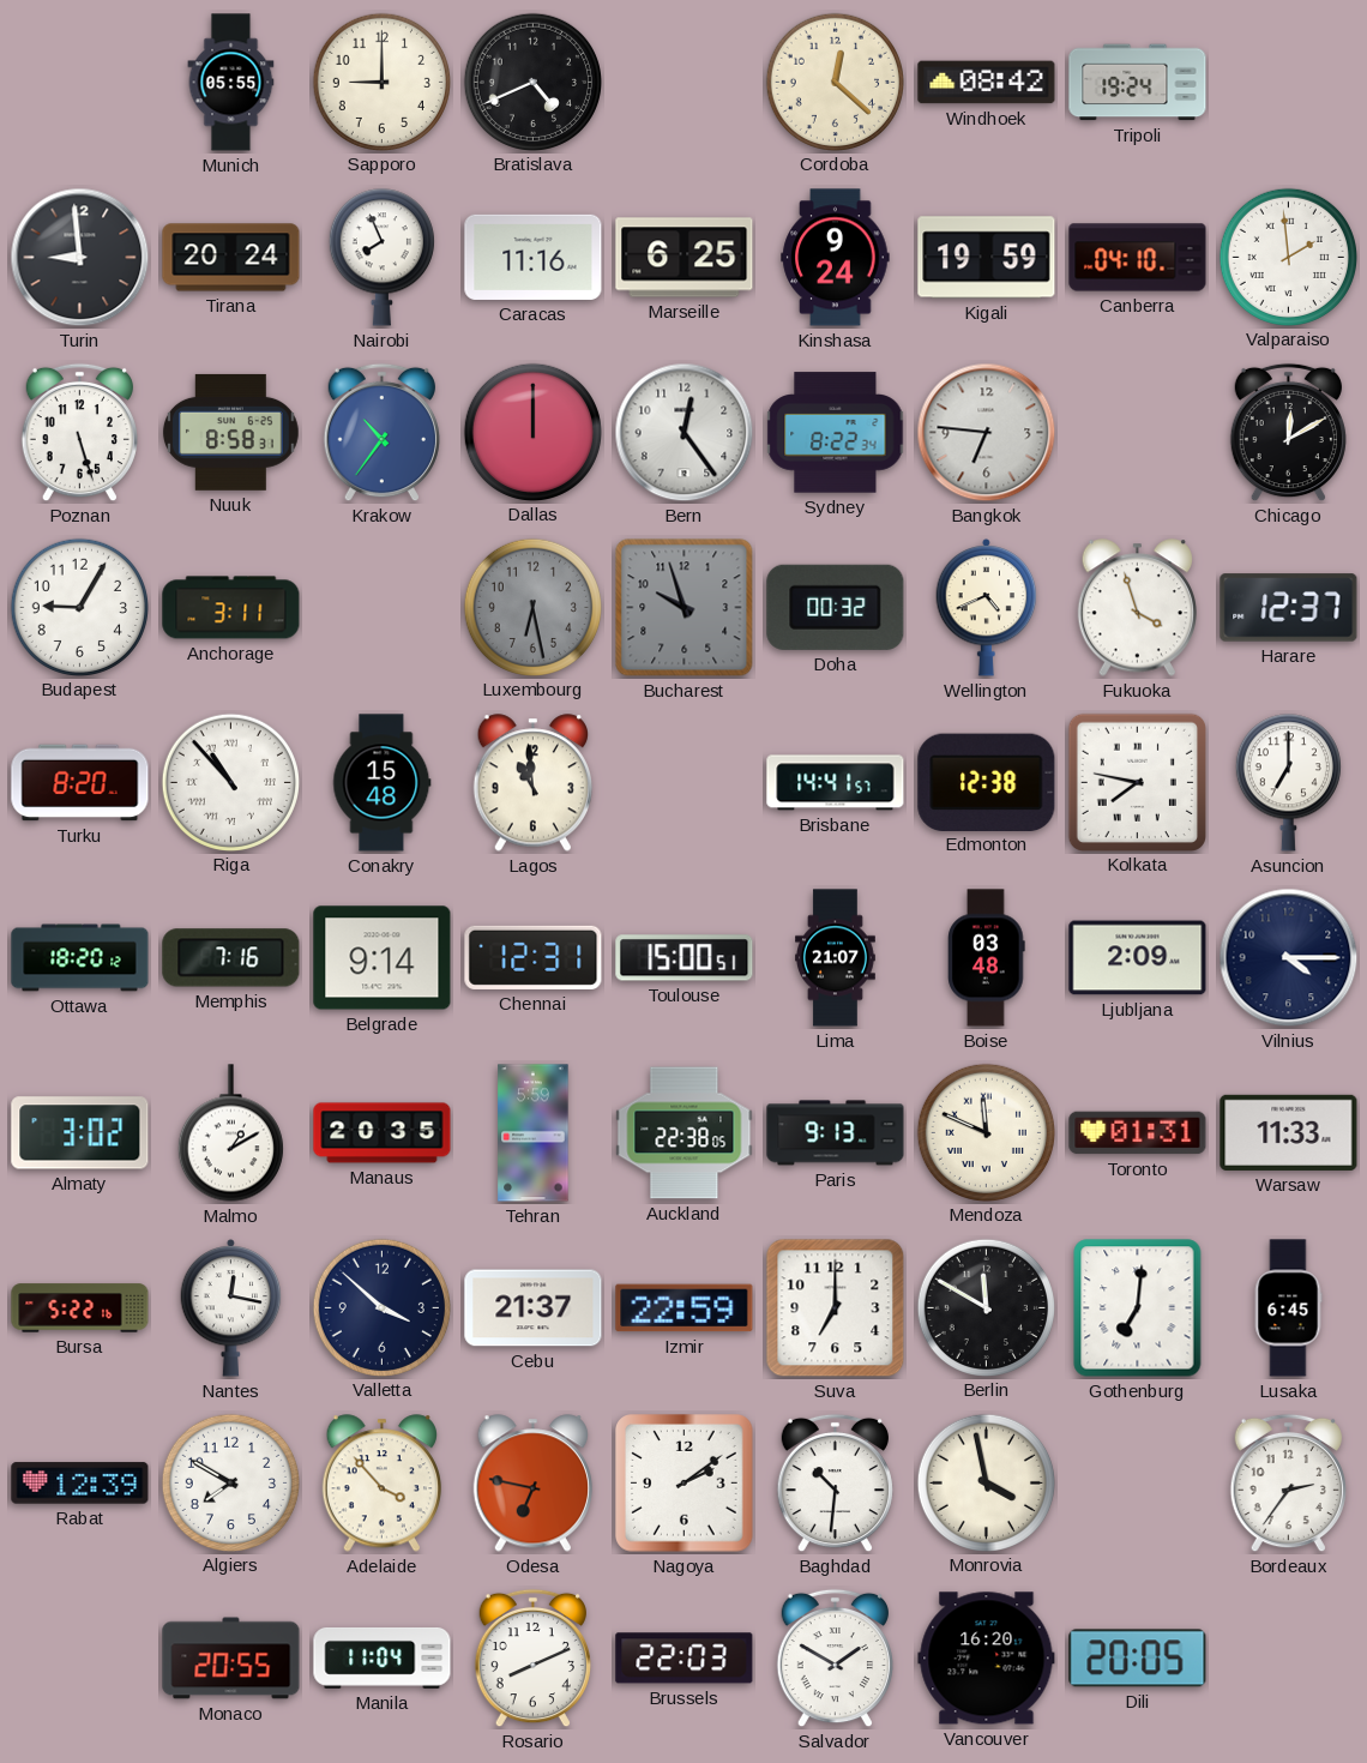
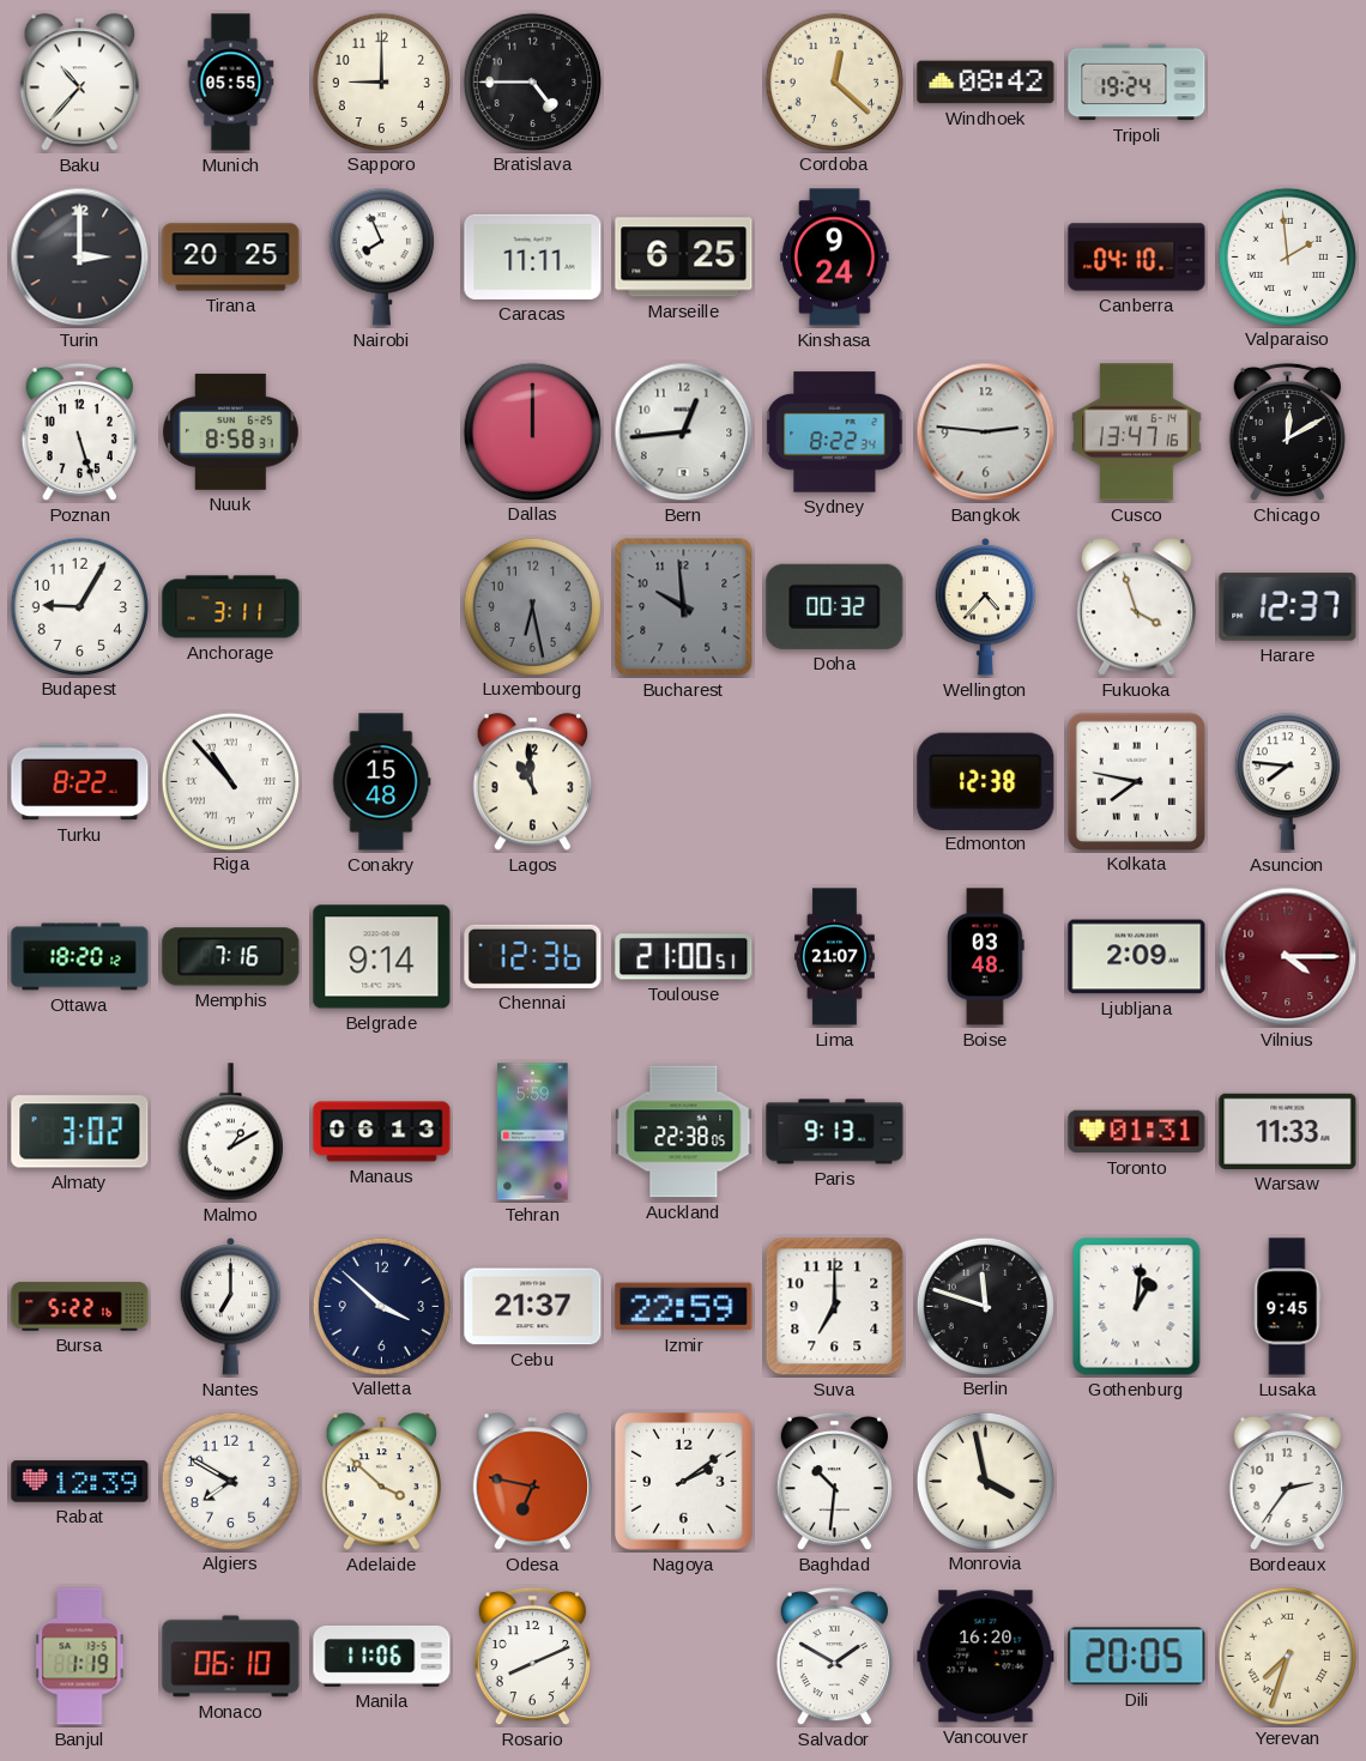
Baku: none -> 10:37 (79, 83)
Bratislava: 4:41 -> 4:45 (532, 81)
Turin: 8:59 -> 3:00 (80, 258)
Tirana: 20:24 -> 20:25 (231, 258)
Caracas: 11:16 -> 11:11 (533, 256)
Kigali: 19:59 -> none (987, 258)
Krakow: 10:36 -> none (381, 433)
Bern: 12:24 -> 12:44 (684, 432)
Bangkok: 6:46 -> 2:46 (986, 432)
Cusco: none -> 13:47 (1137, 432)
Bucharest: 9:57 -> 9:59 (684, 607)
Wellington: 4:41 -> 4:37 (986, 606)
Turku: 8:20 -> 8:22 (80, 782)
Brisbane: 14:41 -> none (836, 783)
Asuncion: 7:00 -> 7:46 (1287, 782)
Chennai: 12:31 -> 12:36 (533, 956)
Toulouse: 15:00 -> 21:00 (684, 957)
Vilnius dial: navy -> burgundy (1288, 957)
Manaus: 20:35 -> 06:13 (382, 1132)
Mendoza: 11:49 -> none (986, 1132)
Nantes: 12:17 -> 7:00 (231, 1306)
Berlin: 11:50 -> 11:48 (985, 1306)
Gothenburg: 7:01 -> 1:01 (1137, 1307)
Lusaka: 6:45 -> 9:45 (1287, 1307)
Adelaide: 3:53 -> 3:52 (381, 1482)
Banjul: none -> 1:19 (80, 1657)
Monaco: 20:55 -> 06:10 (231, 1657)
Manila: 11:04 -> 11:06 (382, 1656)
Brussels: 22:03 -> none (685, 1659)
Yerevan: none -> 7:33 (1287, 1656)
